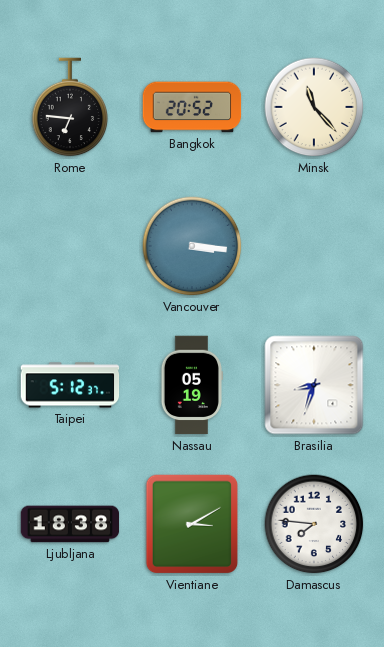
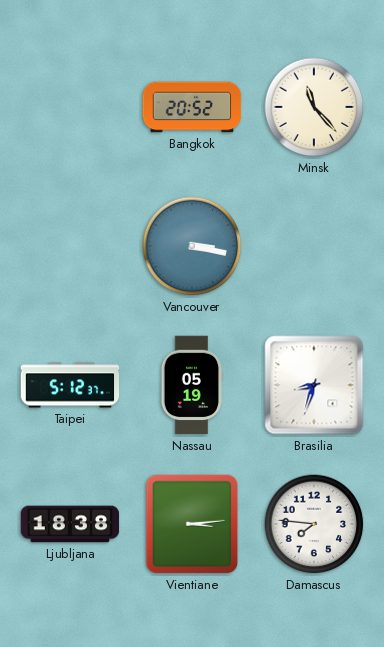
Rome: 6:46 -> none (70, 107)
Vancouver: 3:16 -> 3:17 (192, 246)
Vientiane: 3:10 -> 3:14 (192, 524)
